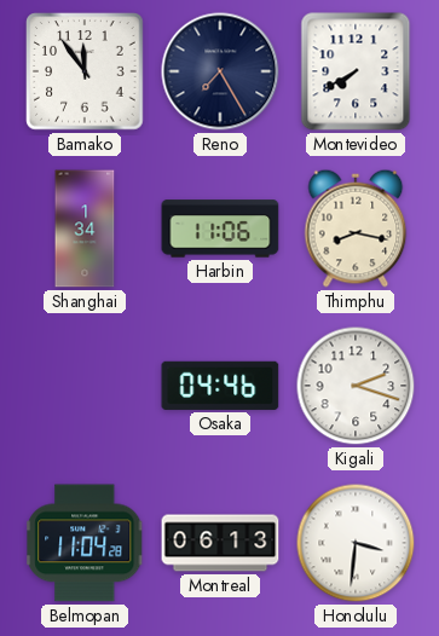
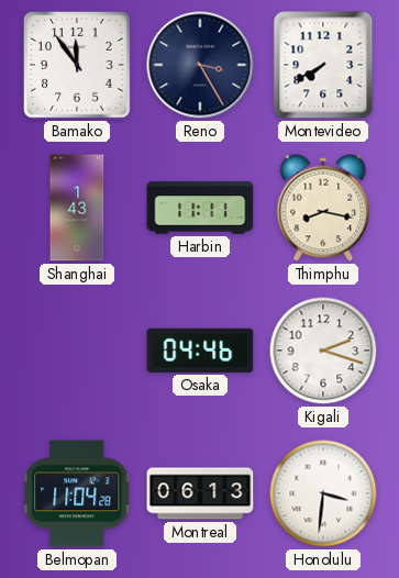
Reno: 7:25 -> 3:25 (200, 65)
Shanghai: 1:34 -> 1:43 (77, 208)
Harbin: 11:06 -> 11:11 (200, 208)
